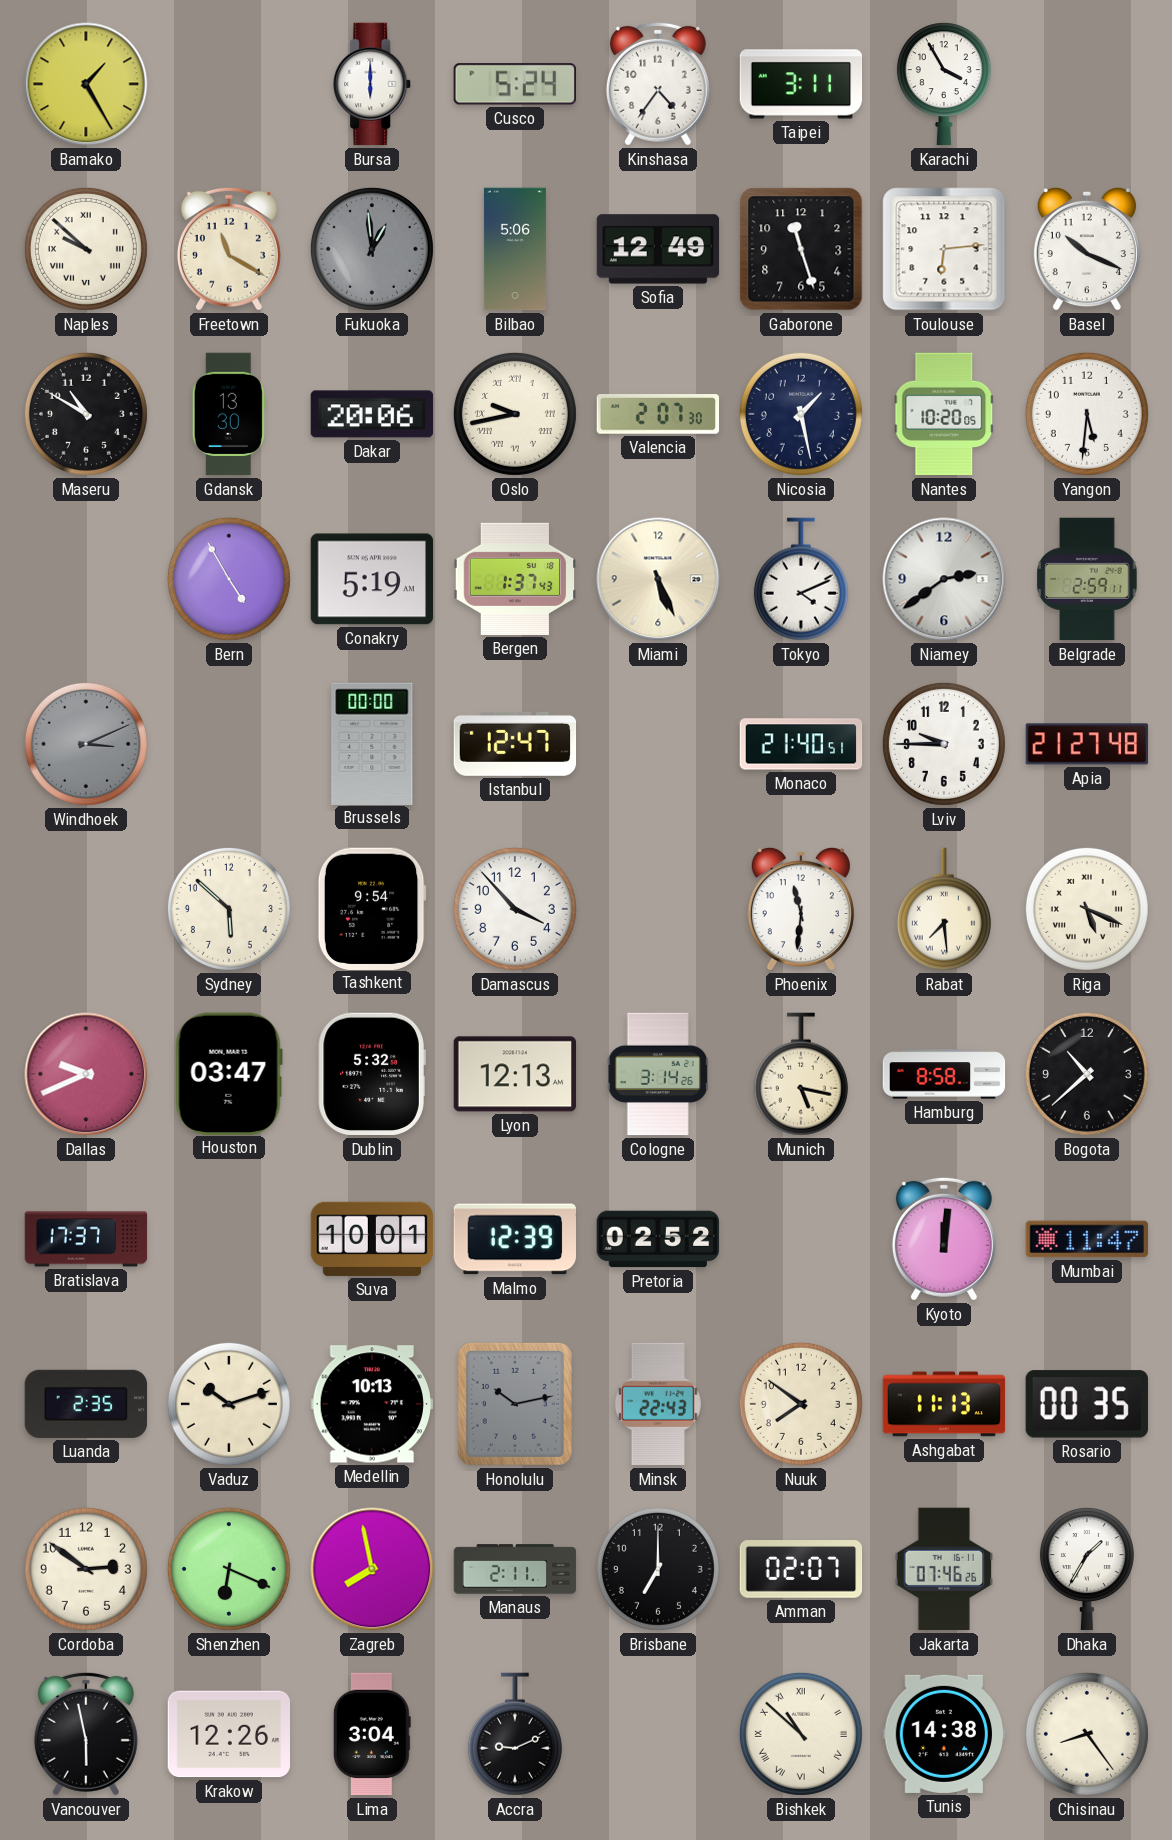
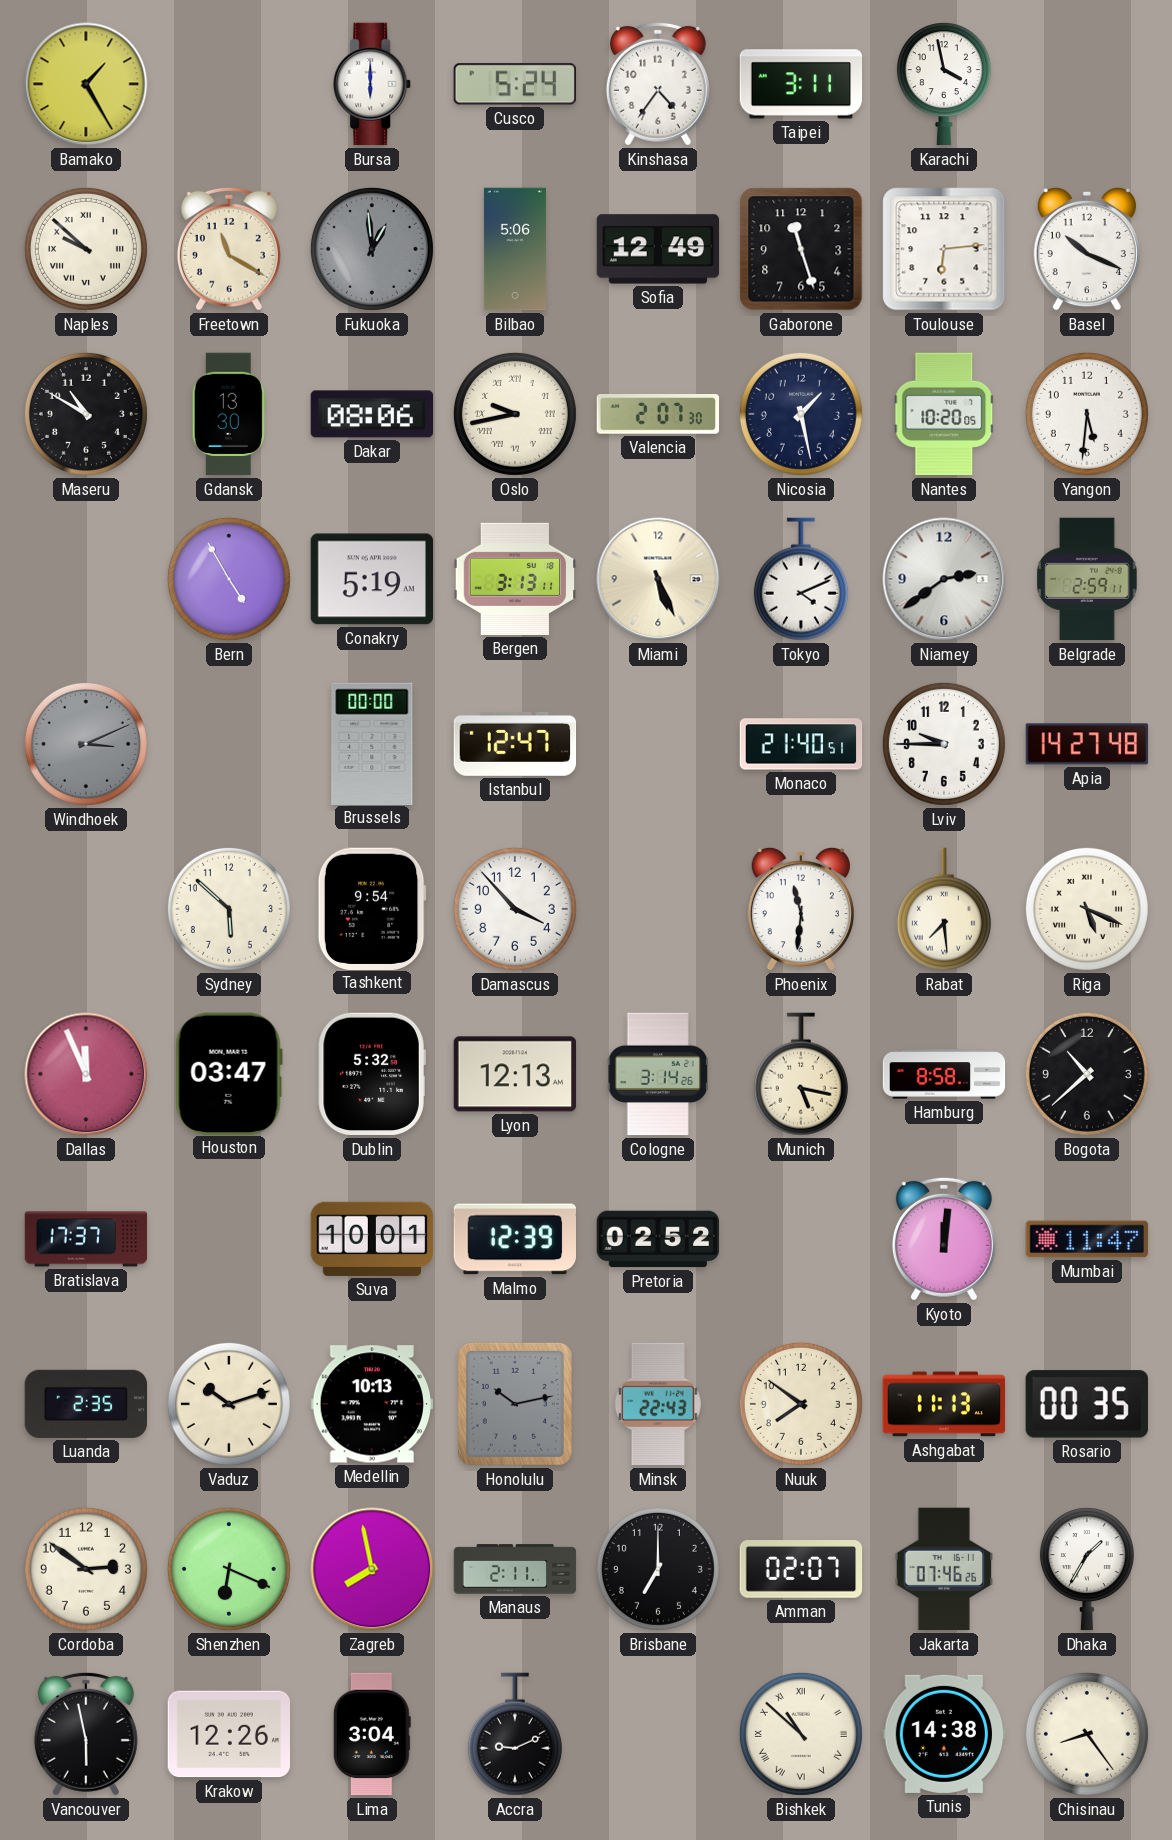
Karachi: 3:55 -> 3:58 (944, 84)
Dakar: 20:06 -> 08:06 (372, 414)
Bergen: 1:37 -> 3:13 (515, 579)
Apia: 21:27 -> 14:27 (1087, 744)
Dallas: 9:41 -> 11:56 (86, 1074)
